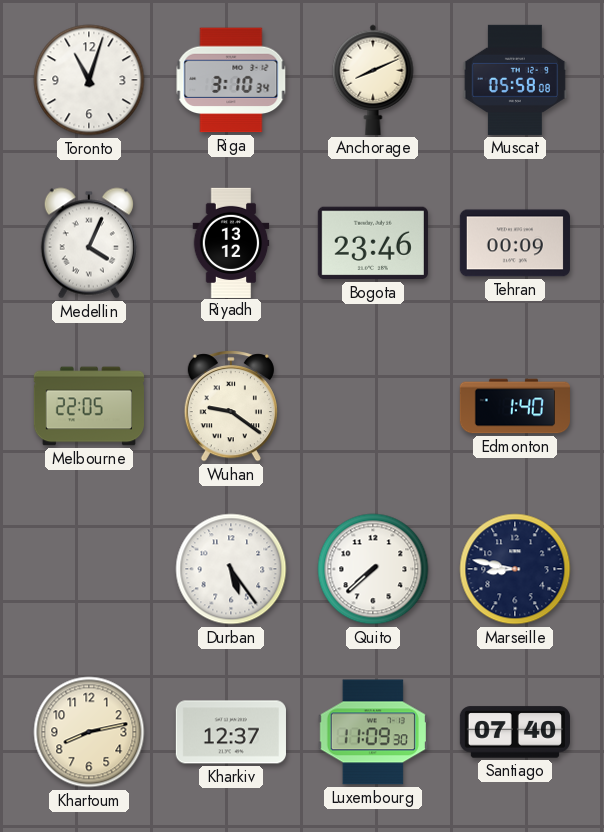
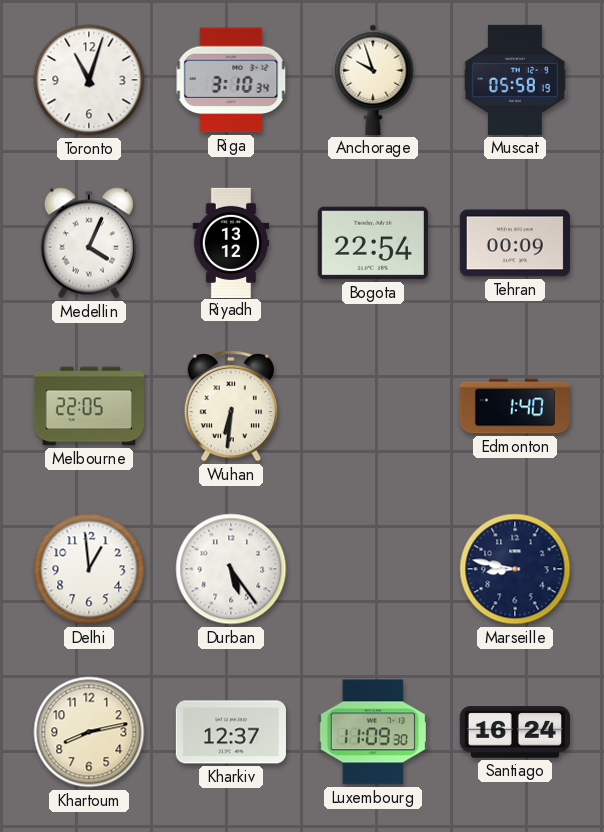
Anchorage: 8:11 -> 9:57 (373, 80)
Muscat: 05:58:08 -> 05:58:19 (515, 80)
Bogota: 23:46 -> 22:54 (373, 243)
Wuhan: 9:21 -> 6:31 (231, 407)
Delhi: none -> 12:59 (89, 569)
Quito: 7:38 -> none (373, 569)
Santiago: 07:40 -> 16:24 (515, 732)
